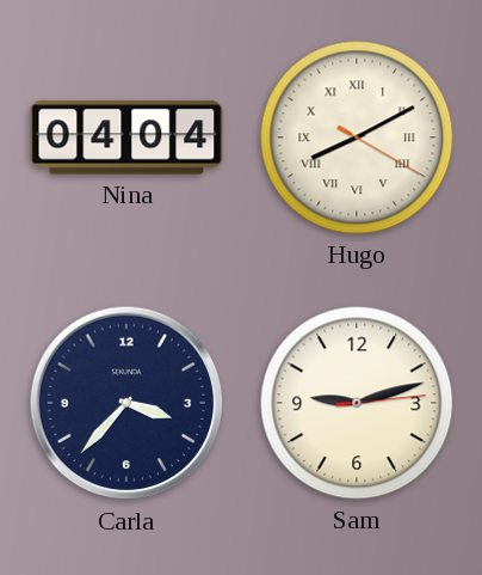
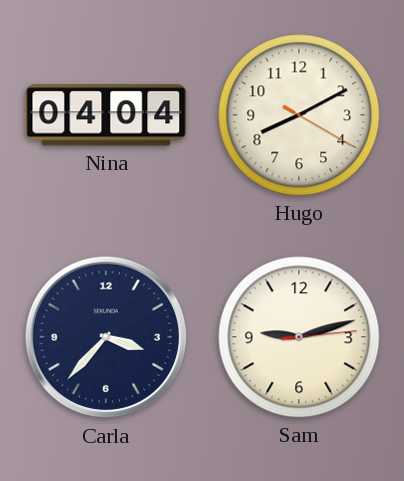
Hugo numerals: Roman -> Arabic (299, 115)
